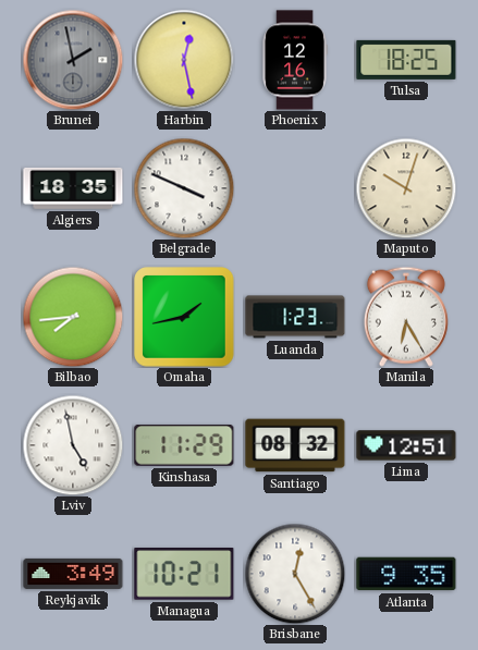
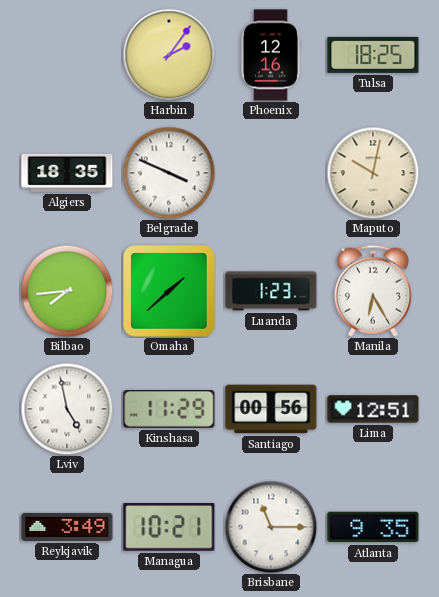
Brunei: 1:58 -> none (73, 60)
Harbin: 12:28 -> 2:06 (169, 55)
Maputo: 10:03 -> 10:02 (373, 173)
Omaha: 1:43 -> 1:38 (169, 291)
Santiago: 08:32 -> 00:56 (271, 409)
Brisbane: 12:25 -> 11:15 (271, 527)
